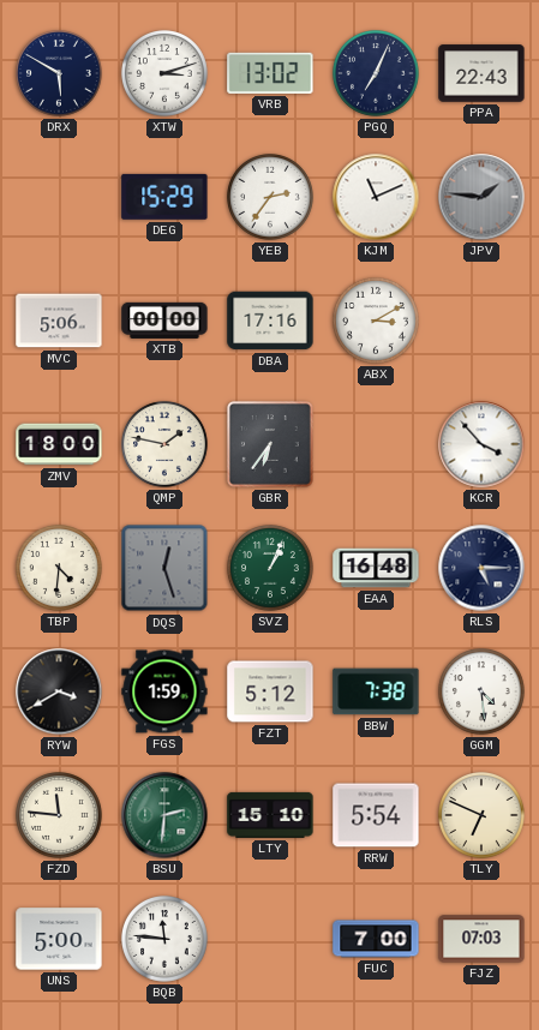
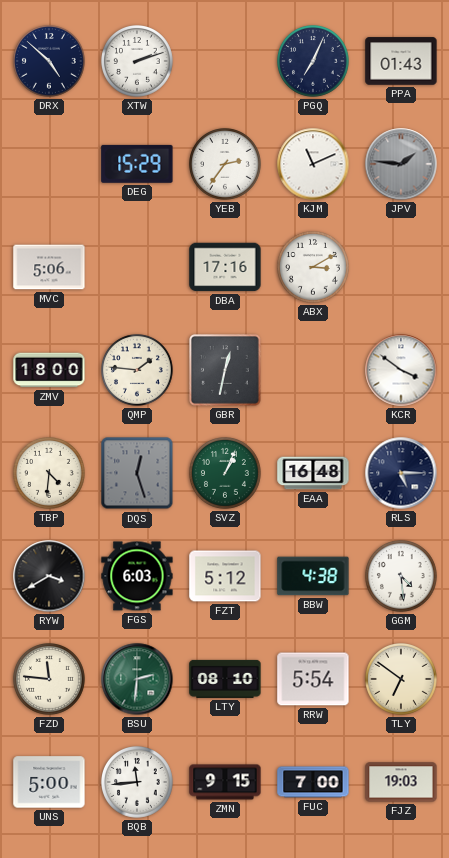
DRX: 5:50 -> 4:52 (50, 62)
XTW: 3:12 -> 2:12 (138, 62)
VRB: 13:02 -> none (270, 73)
PPA: 22:43 -> 01:43 (401, 61)
XTB: 00:00 -> none (164, 321)
QMP: 1:47 -> 1:46 (138, 371)
GBR: 6:36 -> 12:32 (226, 371)
KCR: 3:53 -> 3:51 (401, 370)
FGS: 1:59 -> 6:03 (137, 576)
BBW: 7:38 -> 4:38 (313, 576)
LTY: 15:10 -> 08:10 (225, 679)
TLY: 6:49 -> 6:51 (402, 680)
BQB: 11:46 -> 11:44 (138, 783)
ZMN: none -> 9:15 (225, 782)
FJZ: 07:03 -> 19:03 (401, 782)
